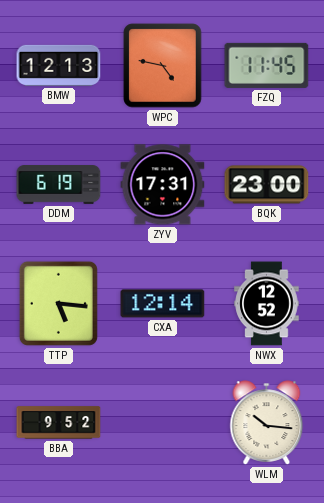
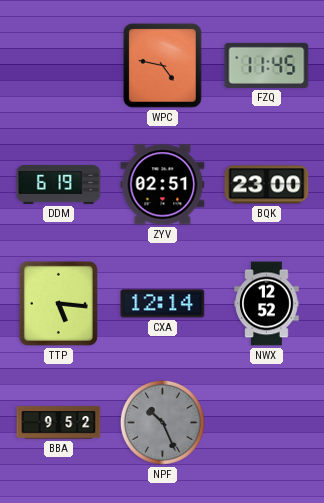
BMW: 12:13 -> none (59, 65)
ZYV: 17:31 -> 02:51 (163, 185)
NPF: none -> 10:26 (162, 422)
WLM: 10:16 -> none (267, 423)
